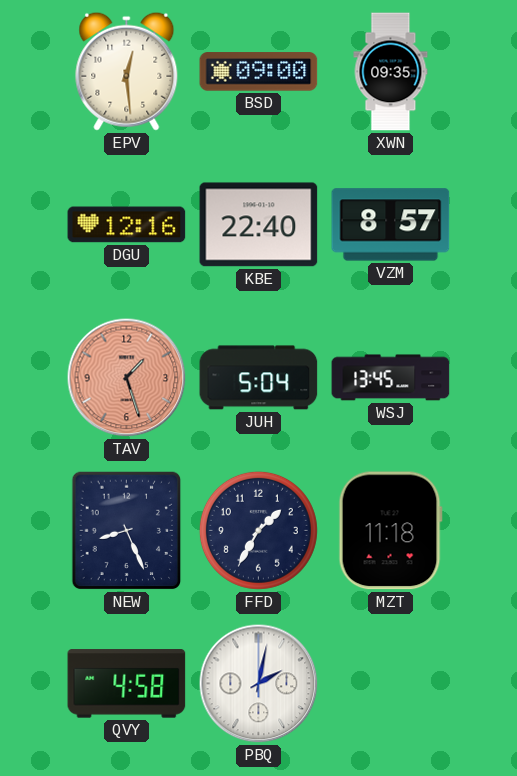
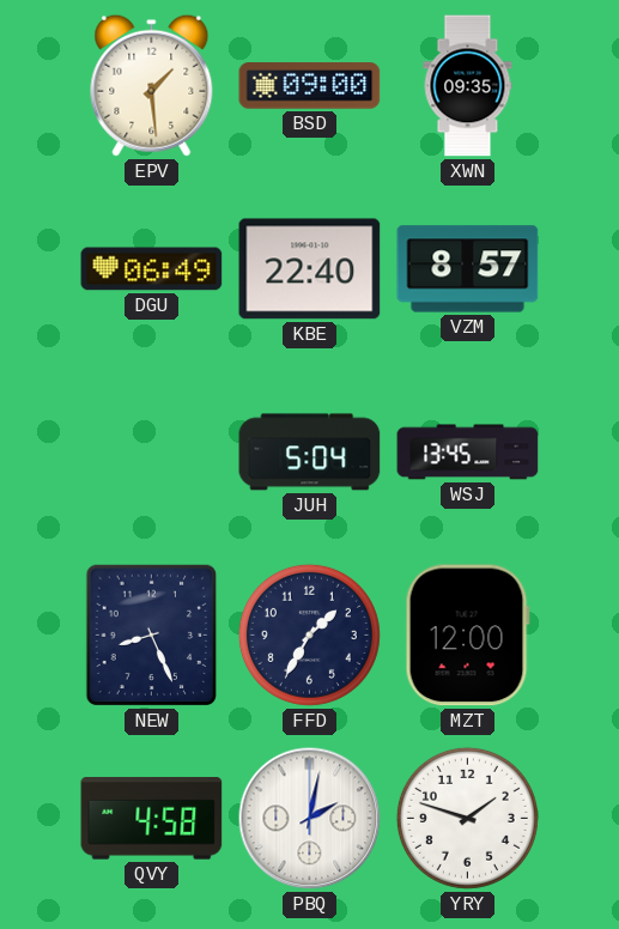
EPV: 12:29 -> 1:29 (152, 85)
DGU: 12:16 -> 06:49 (152, 269)
TAV: 1:27 -> none (127, 378)
MZT: 11:18 -> 12:00 (467, 636)
YRY: none -> 1:48 (467, 818)
